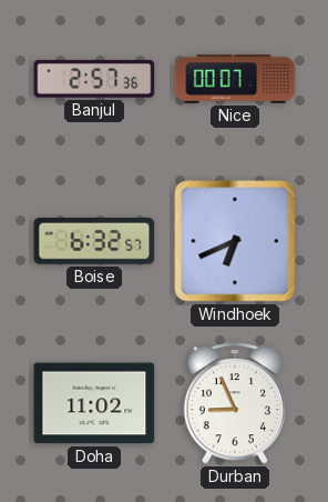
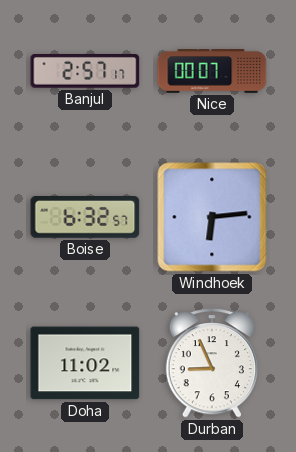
Banjul: 2:57:36 -> 2:57:17 (85, 72)
Windhoek: 6:41 -> 6:14 (212, 217)
